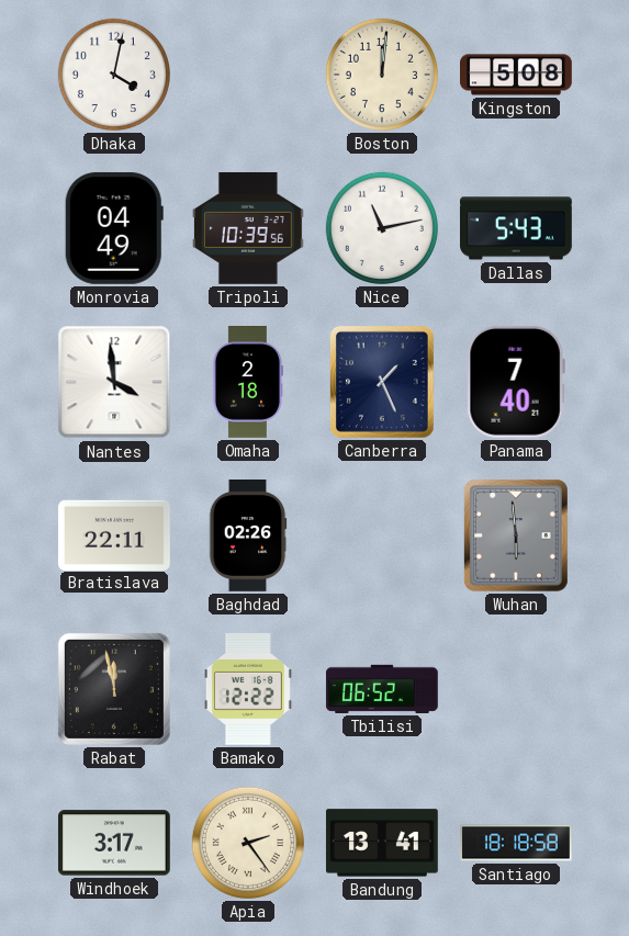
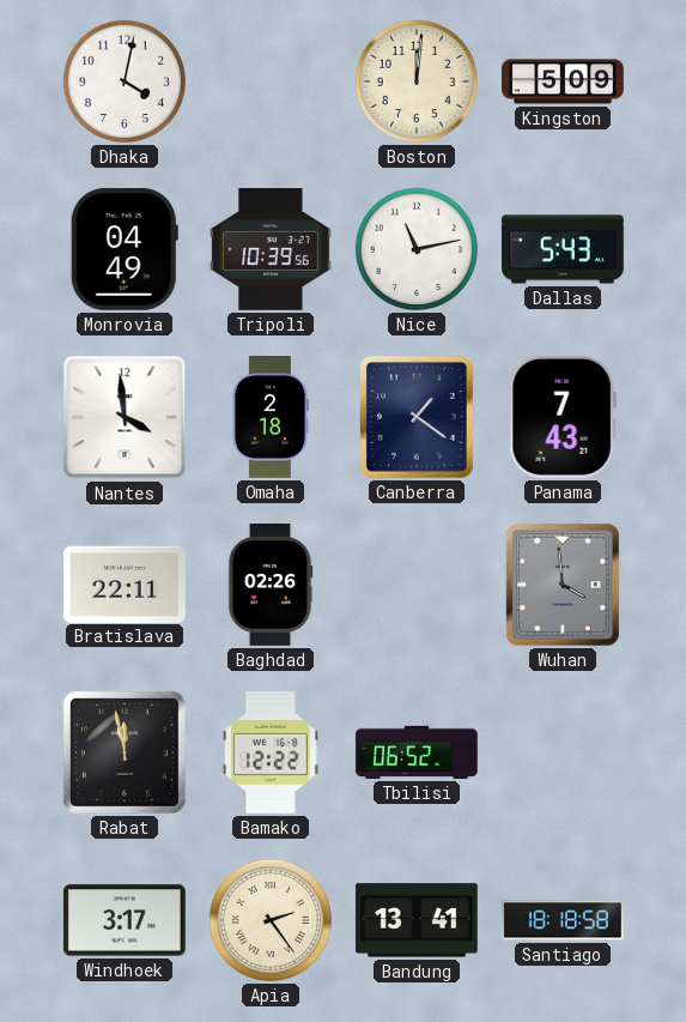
Kingston: 5:08 -> 5:09 (563, 81)
Canberra: 1:26 -> 1:21 (417, 417)
Panama: 7:40 -> 7:43 (563, 417)
Wuhan: 5:59 -> 3:59 (563, 585)
